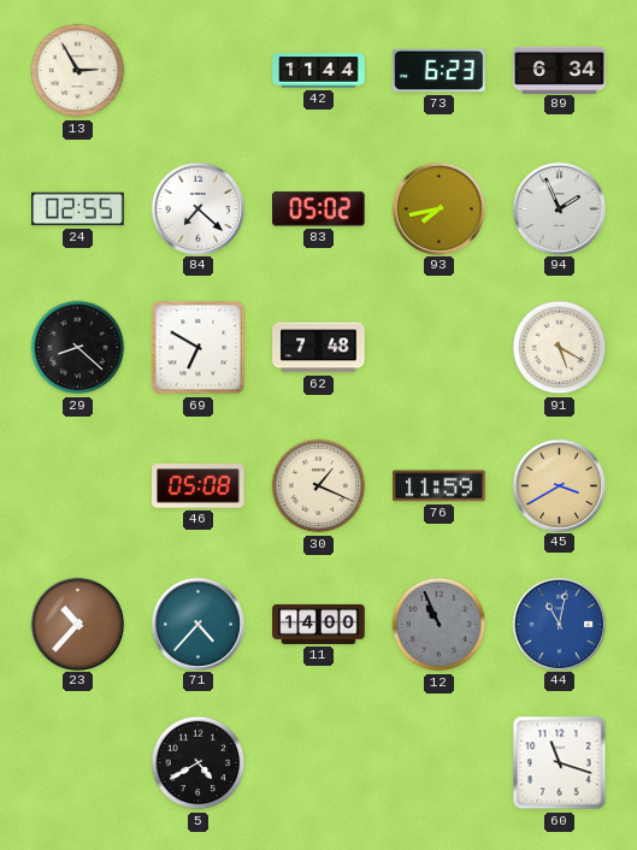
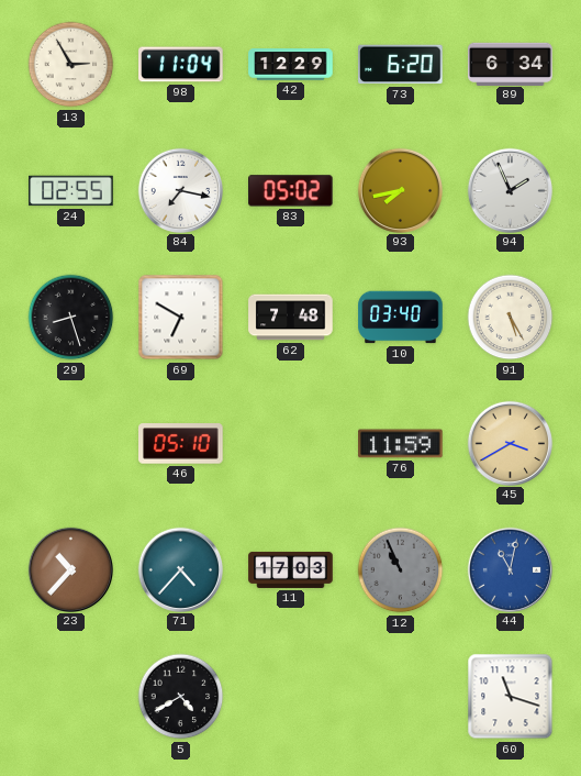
98: none -> 11:04 (181, 65)
42: 11:44 -> 12:29 (291, 65)
73: 6:23 -> 6:20 (401, 65)
84: 7:22 -> 7:17 (180, 190)
29: 8:22 -> 8:27 (71, 318)
10: none -> 03:40 (401, 318)
91: 5:20 -> 5:25 (511, 318)
46: 05:08 -> 05:10 (181, 444)
30: 1:19 -> none (319, 486)
11: 14:00 -> 17:03 (291, 569)
